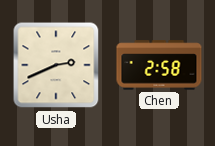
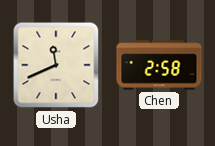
Usha: 2:41 -> 11:41 (56, 65)
